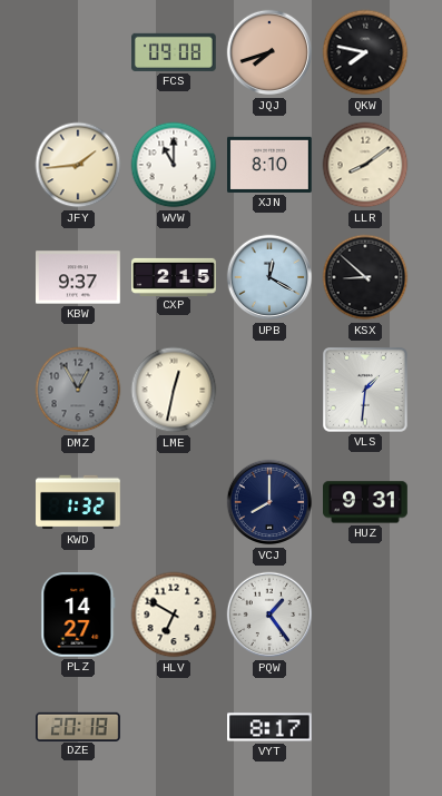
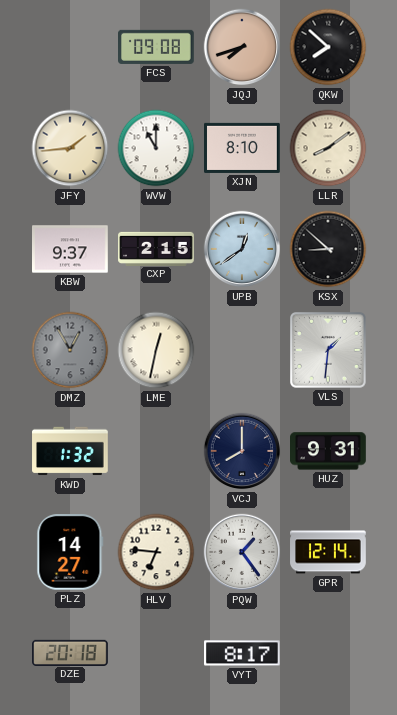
QKW: 7:47 -> 7:52 (328, 47)
UPB: 12:20 -> 12:39 (242, 249)
HLV: 6:50 -> 6:46 (156, 552)
GPR: none -> 12:14 (328, 552)
